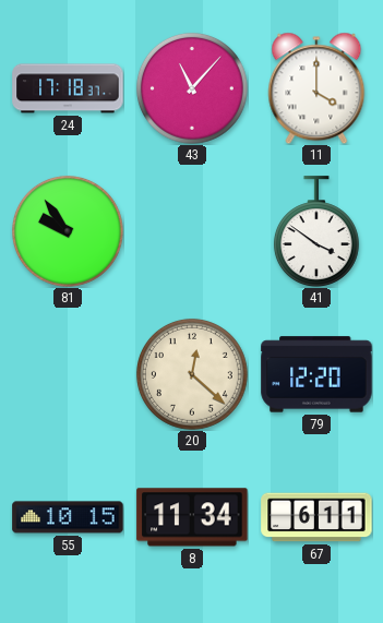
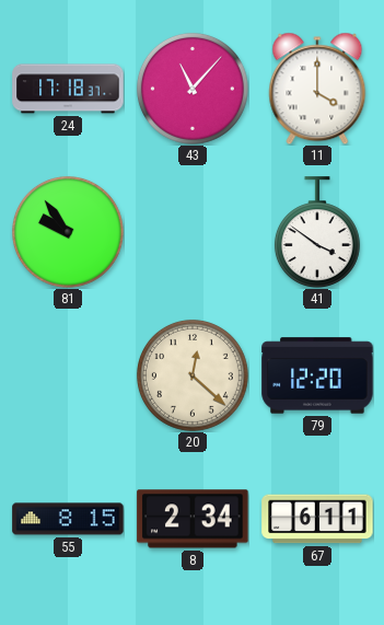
55: 10:15 -> 8:15 (68, 519)
8: 11:34 -> 2:34 (193, 519)
